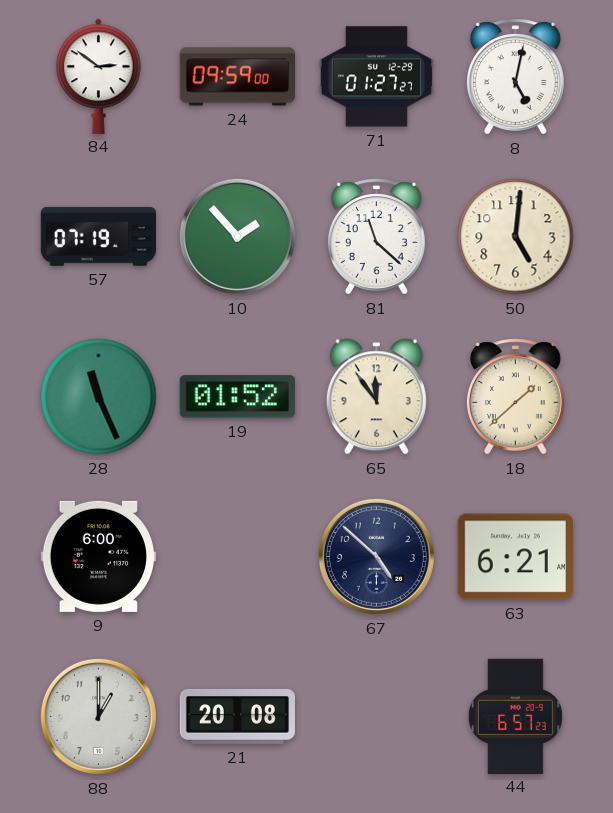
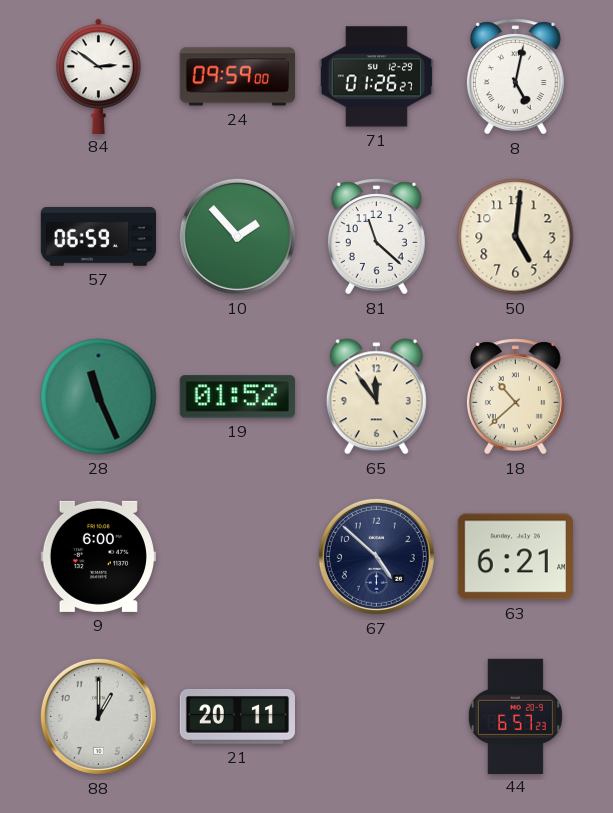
71: 01:27 -> 01:26 (376, 77)
57: 07:19 -> 06:59 (98, 236)
18: 1:38 -> 10:38 (515, 397)
21: 20:08 -> 20:11 (238, 717)
